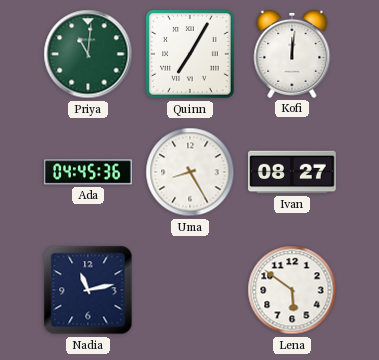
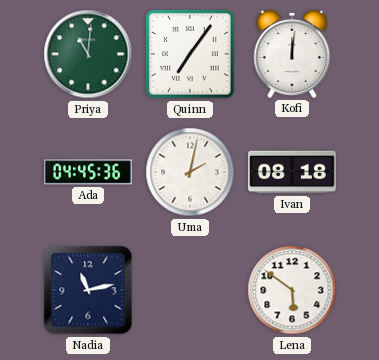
Quinn: 7:05 -> 7:06 (191, 55)
Uma: 8:25 -> 2:02 (190, 172)
Ivan: 08:27 -> 08:18 (293, 172)
